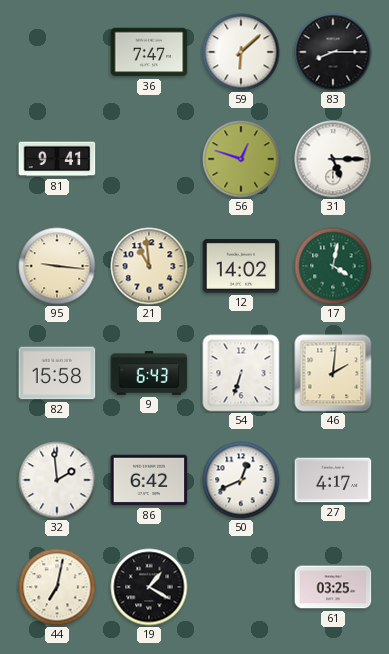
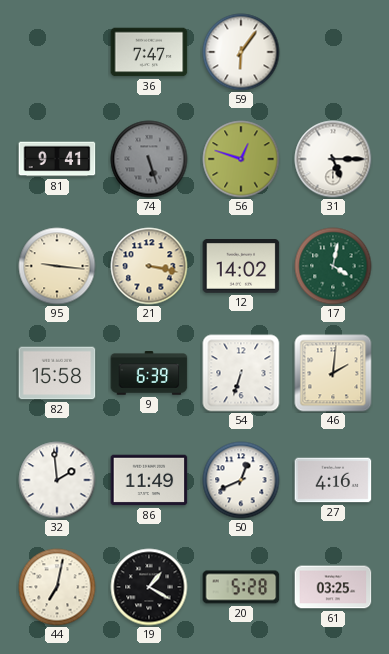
59: 6:08 -> 6:06 (241, 52)
83: 8:15 -> none (333, 52)
74: none -> 5:27 (149, 159)
21: 10:59 -> 3:17 (149, 266)
9: 6:43 -> 6:39 (149, 373)
86: 6:42 -> 11:49 (149, 480)
27: 4:17 -> 4:16 (333, 480)
20: none -> 5:28 (241, 587)
